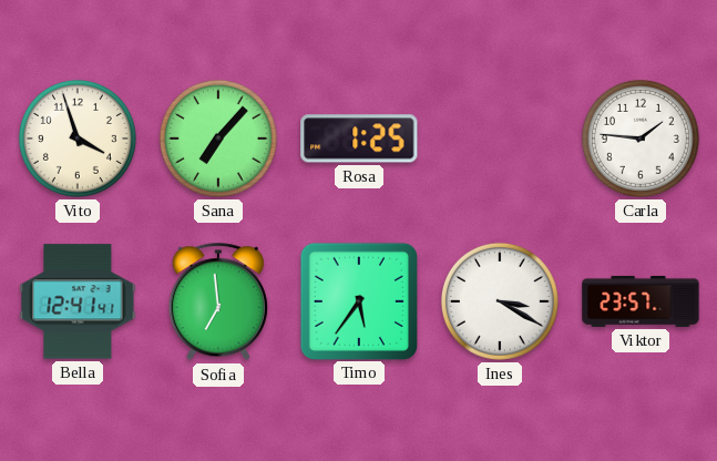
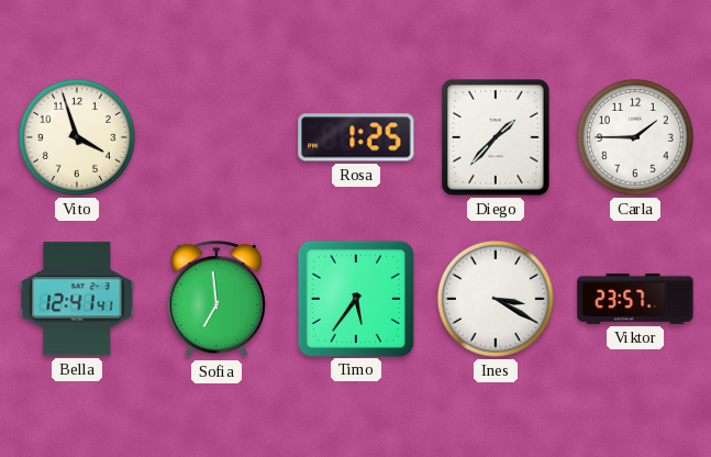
Sana: 7:07 -> none (218, 139)
Diego: none -> 1:37 (497, 138)
Carla: 1:46 -> 1:45 (635, 137)
